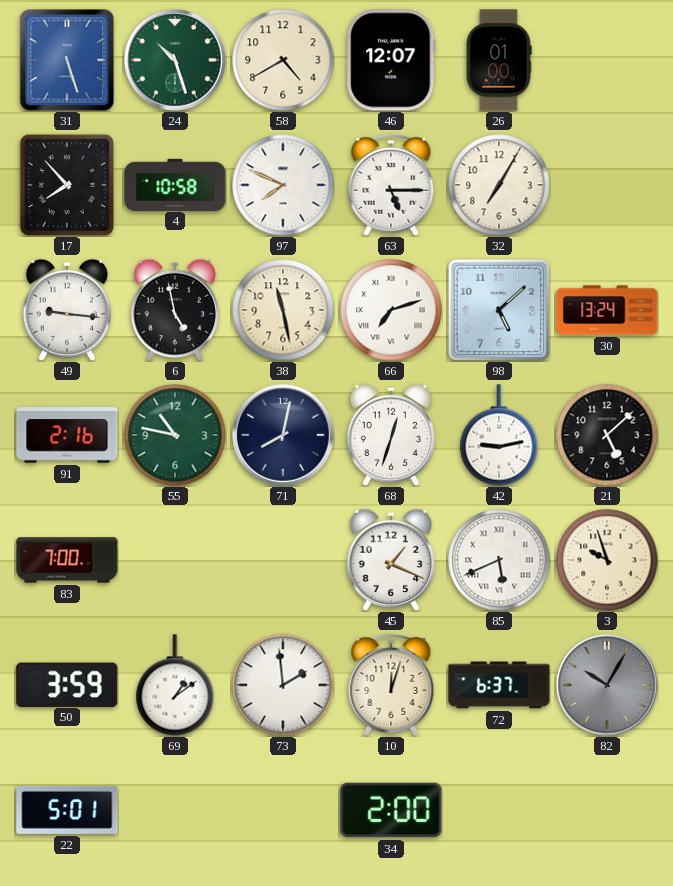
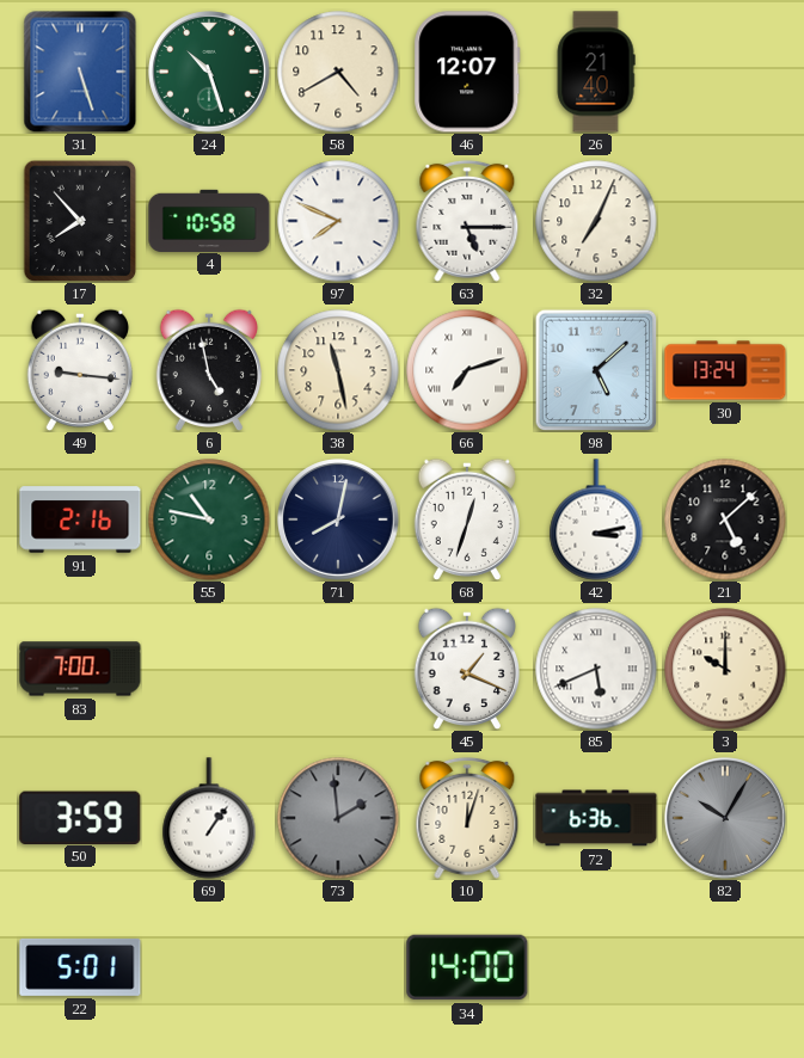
26: 01:00 -> 21:40 (596, 72)
32: 7:05 -> 7:04 (596, 221)
42: 9:13 -> 3:13 (596, 519)
3: 9:57 -> 10:00 (725, 669)
69: 1:09 -> 1:06 (209, 818)
73 dial: white -> grey (338, 818)
72: 6:37 -> 6:36 (596, 818)
34: 2:00 -> 14:00 (467, 967)
